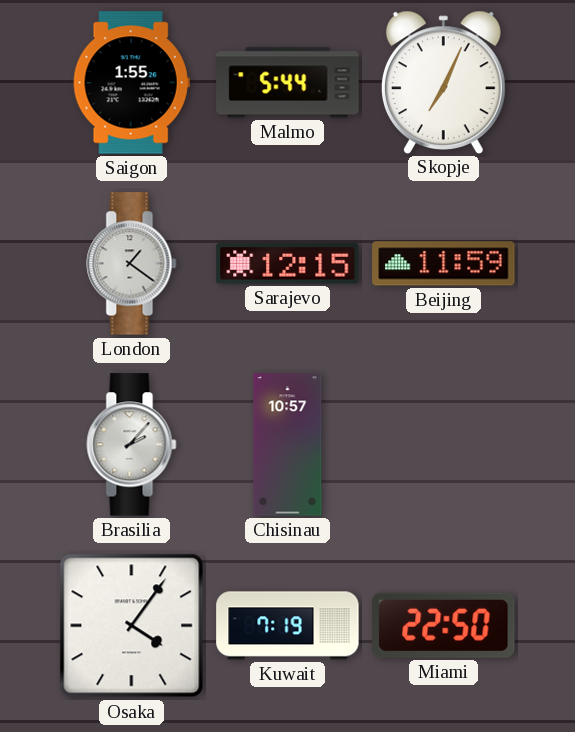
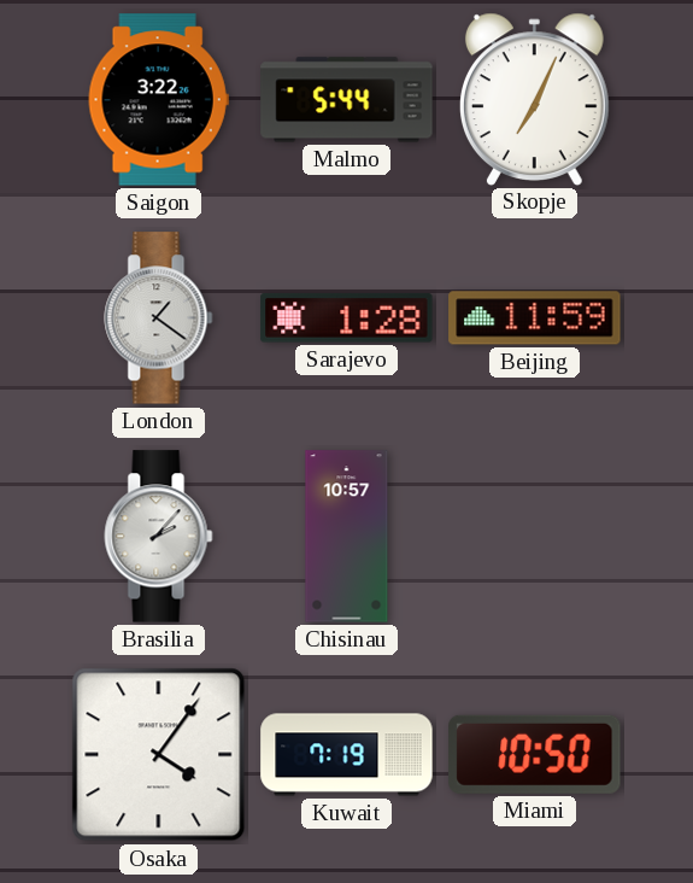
Saigon: 1:55 -> 3:22 (158, 100)
Sarajevo: 12:15 -> 1:28 (347, 318)
Miami: 22:50 -> 10:50 (535, 754)
